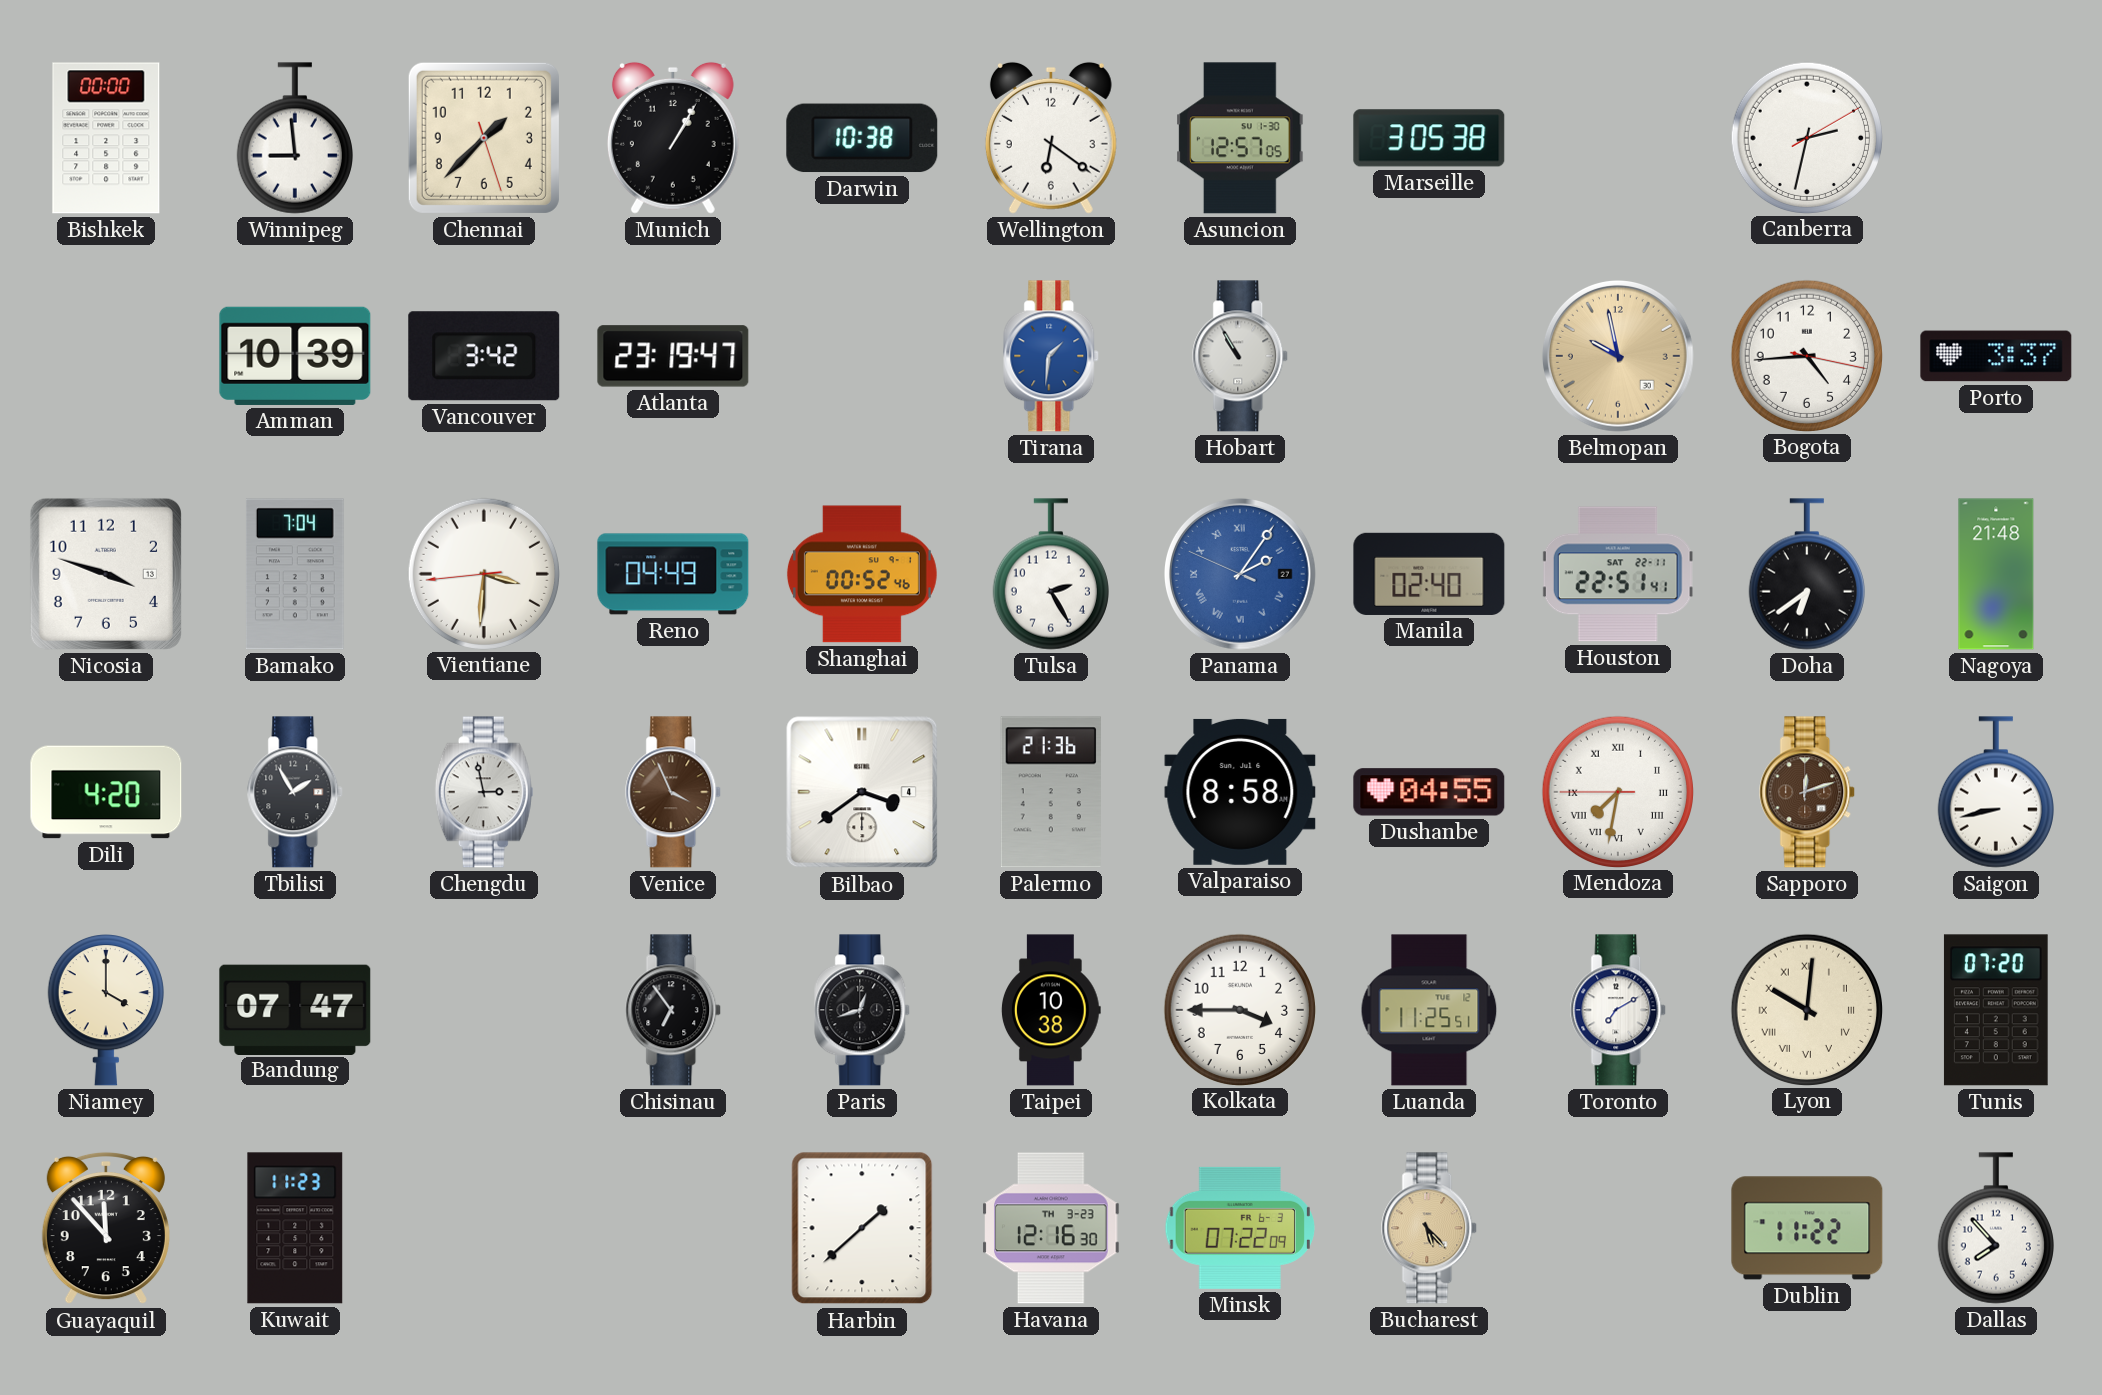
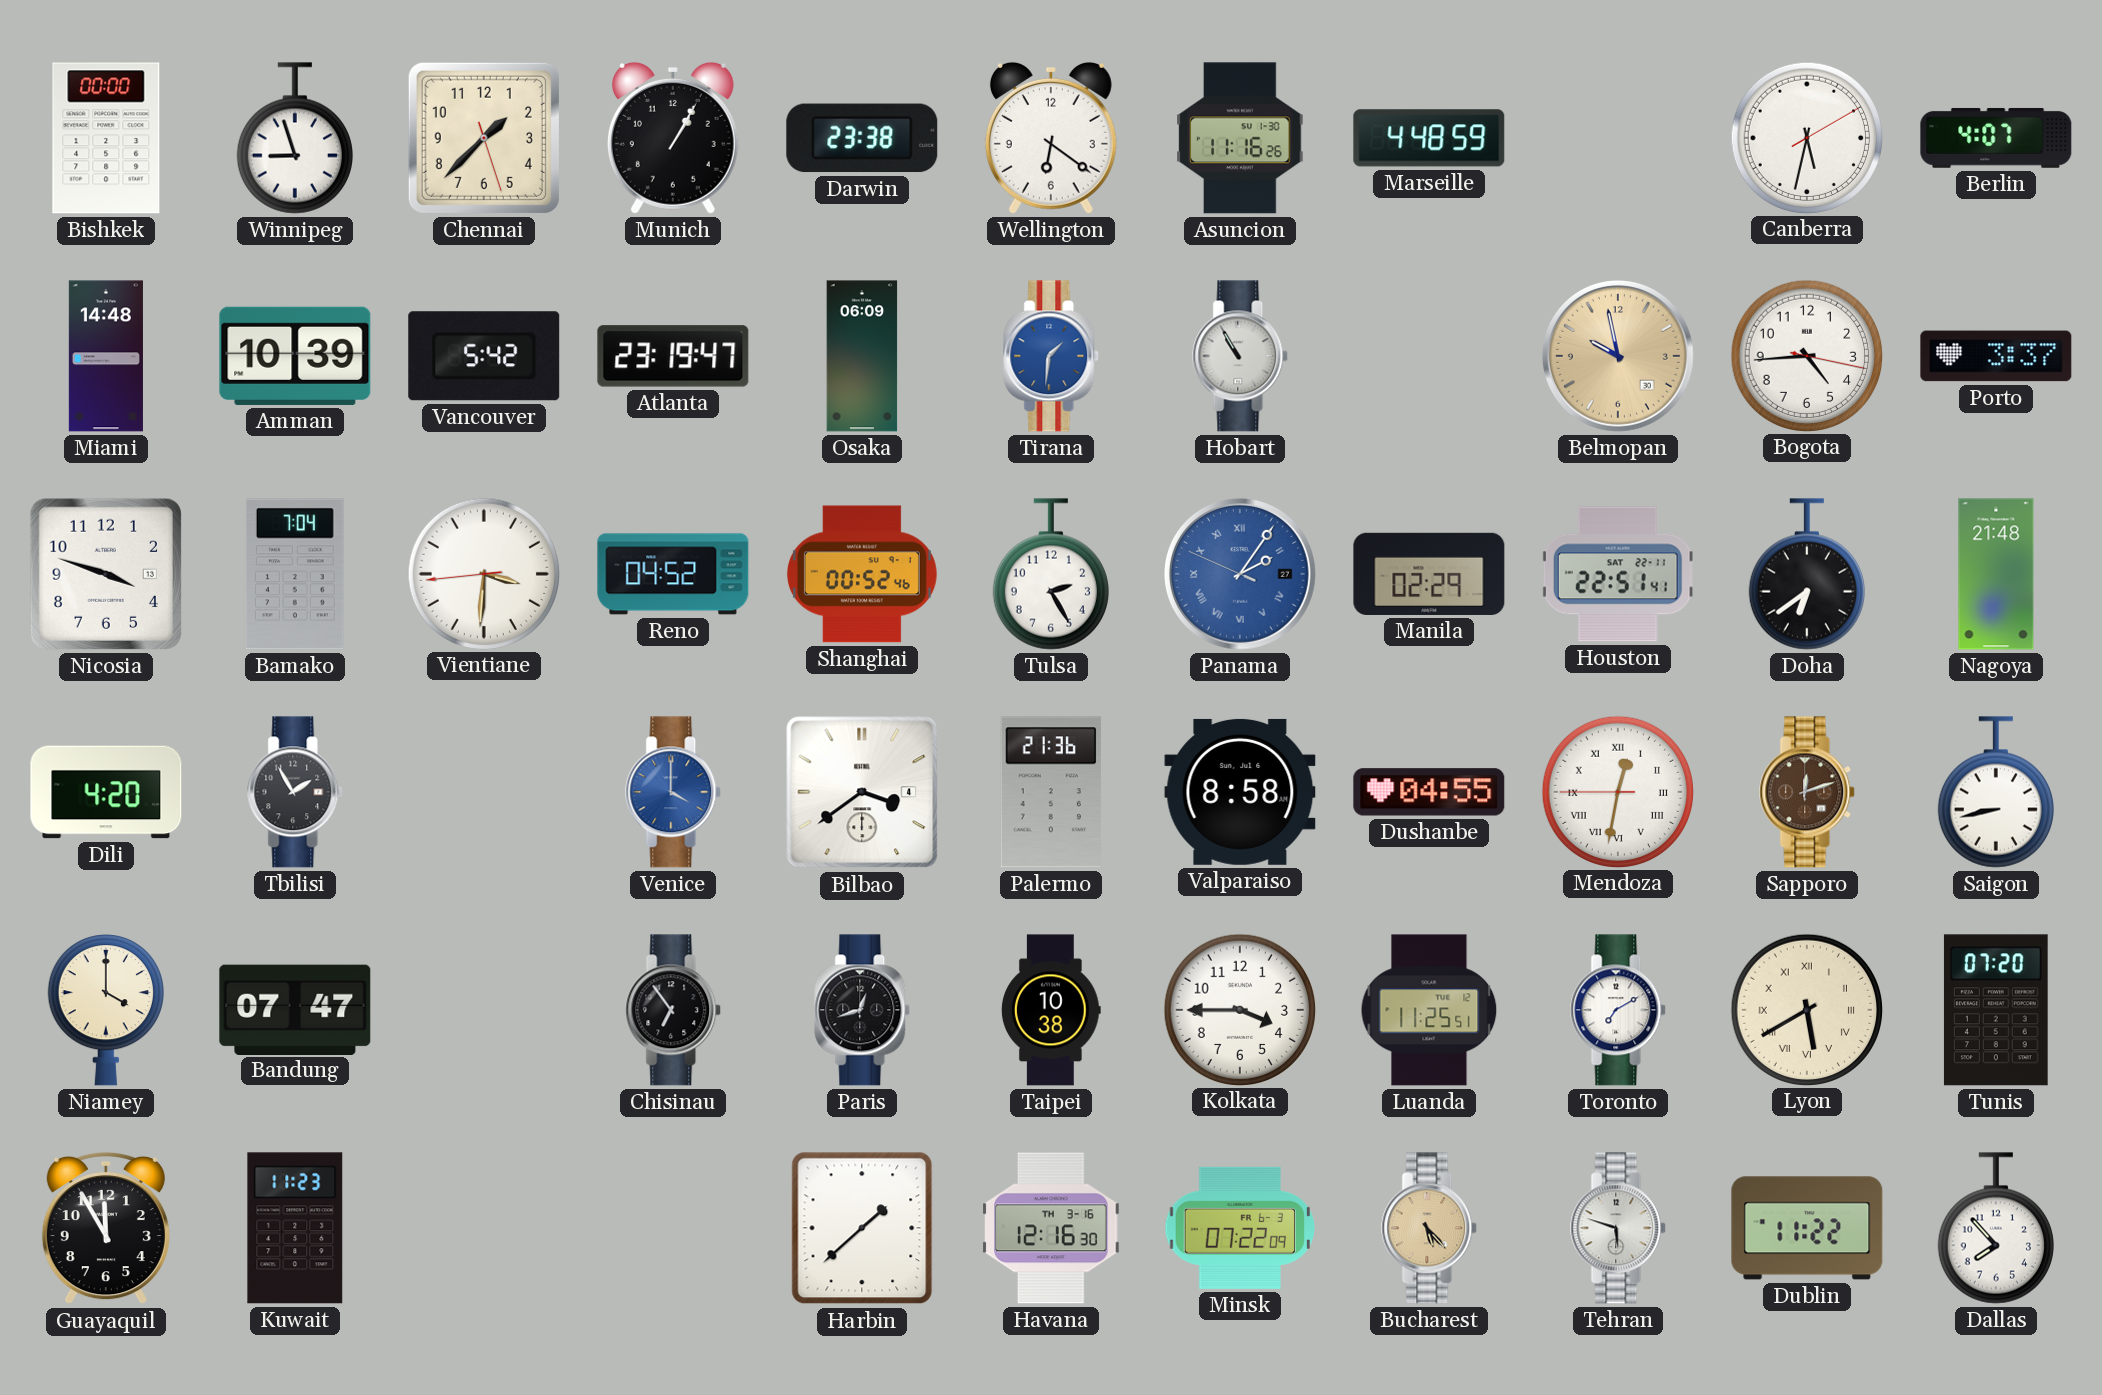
Winnipeg: 8:59 -> 8:57 (295, 138)
Darwin: 10:38 -> 23:38 (862, 138)
Asuncion: 12:57 -> 11:16 (1240, 138)
Marseille: 3:05 -> 4:48 (1429, 138)
Canberra: 2:32 -> 5:32 (1806, 137)
Berlin: none -> 4:07 (1996, 138)
Miami: none -> 14:48 (106, 356)
Vancouver: 3:42 -> 5:42 (484, 356)
Osaka: none -> 06:09 (862, 356)
Reno: 04:49 -> 04:52 (673, 574)
Manila: 02:40 -> 02:29 (1429, 574)
Chengdu: 2:58 -> none (484, 792)
Venice: 3:56 -> 4:00 (674, 792)
Venice dial: brown -> blue (674, 792)
Mendoza: 7:31 -> 12:31 (1617, 791)
Lyon: 10:01 -> 5:40 (1806, 1009)
Guayaquil: 11:53 -> 11:55 (106, 1228)
Havana date: TH 3-23 -> TH 3-16 (1051, 1228)
Tehran: none -> 5:48 (1619, 1228)
